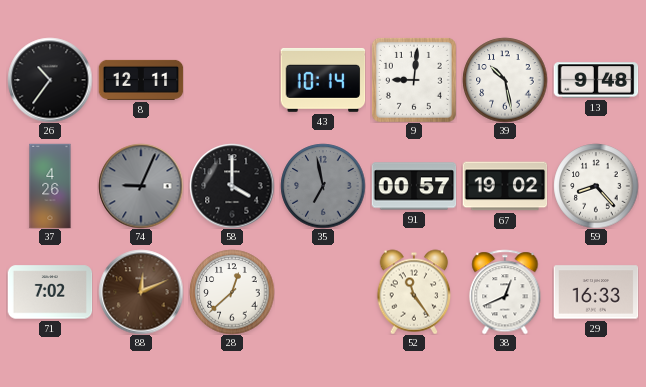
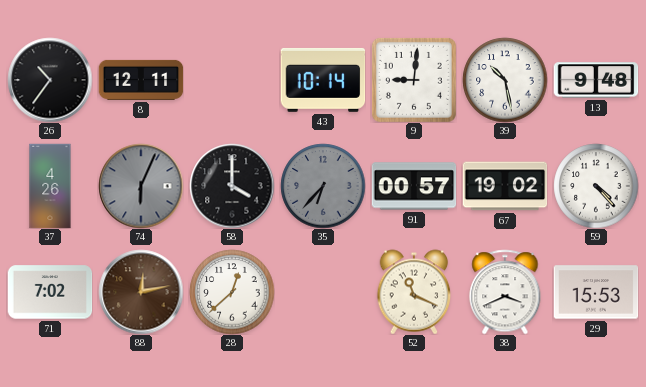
74: 9:04 -> 6:04 (141, 186)
35: 6:58 -> 6:37 (323, 186)
59: 8:23 -> 4:23 (596, 186)
88: 12:11 -> 12:13 (141, 292)
52: 11:24 -> 11:19 (414, 292)
38: 12:41 -> 3:41 (505, 292)
29: 16:33 -> 15:53 (596, 292)
